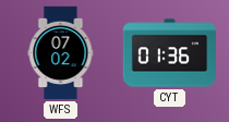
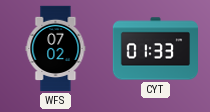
CYT: 01:36 -> 01:33 (155, 49)
